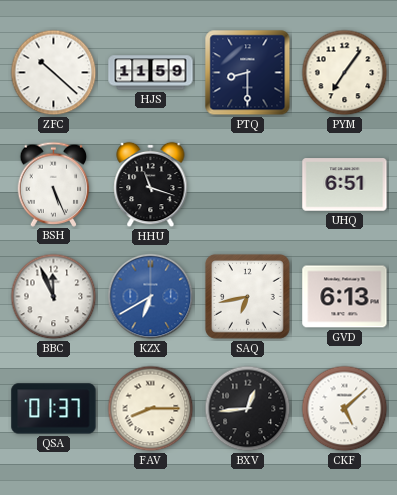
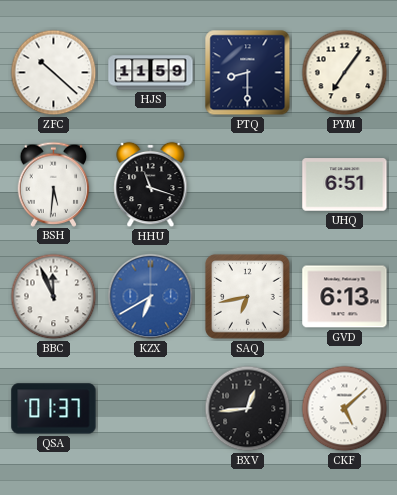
BSH: 5:26 -> 5:31 (54, 184)
FAV: 8:15 -> none (151, 409)
